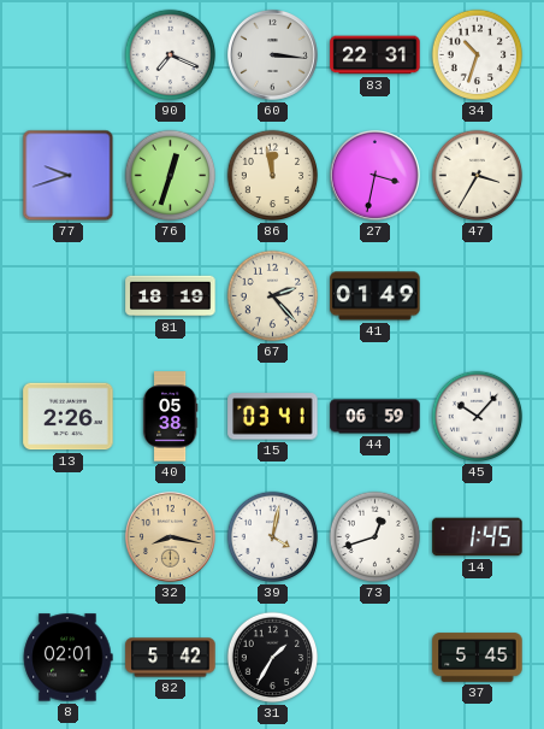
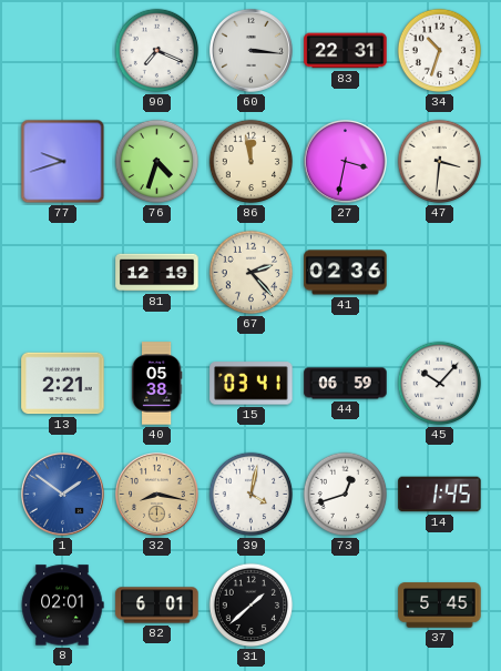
76: 12:33 -> 4:33 (157, 162)
47: 3:35 -> 3:31 (440, 162)
81: 18:19 -> 12:19 (157, 273)
41: 01:49 -> 02:36 (346, 273)
13: 2:26 -> 2:21 (63, 384)
1: none -> 1:51 (62, 494)
82: 5:42 -> 6:01 (157, 606)
31: 1:35 -> 1:38 (252, 606)
